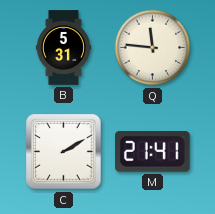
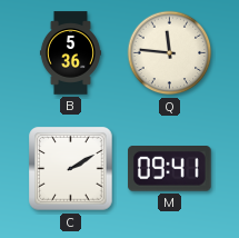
B: 5:31 -> 5:36 (70, 53)
M: 21:41 -> 09:41 (170, 169)
